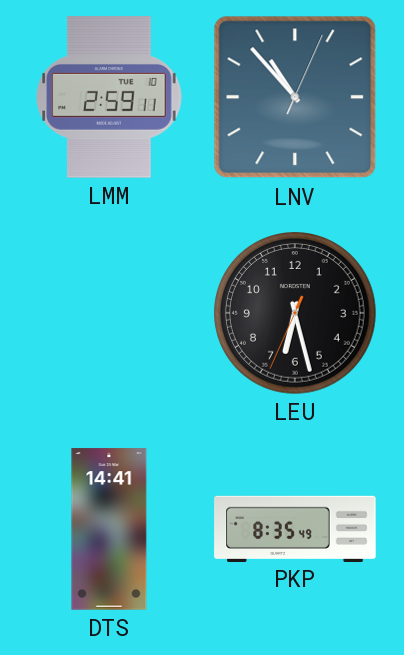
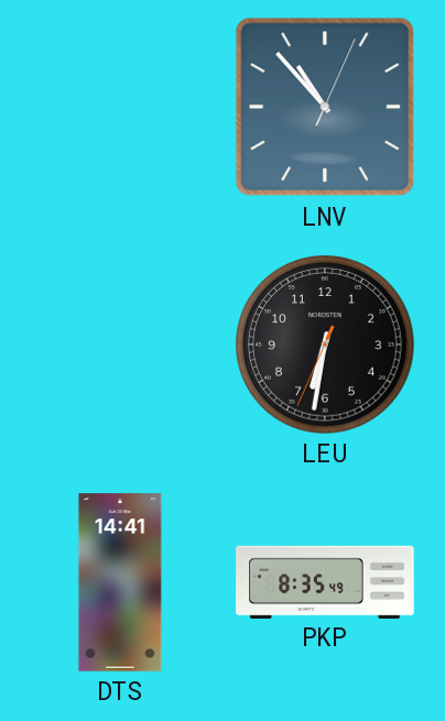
LMM: 2:59 -> none (109, 97)
LEU: 6:27 -> 6:31 (326, 346)
